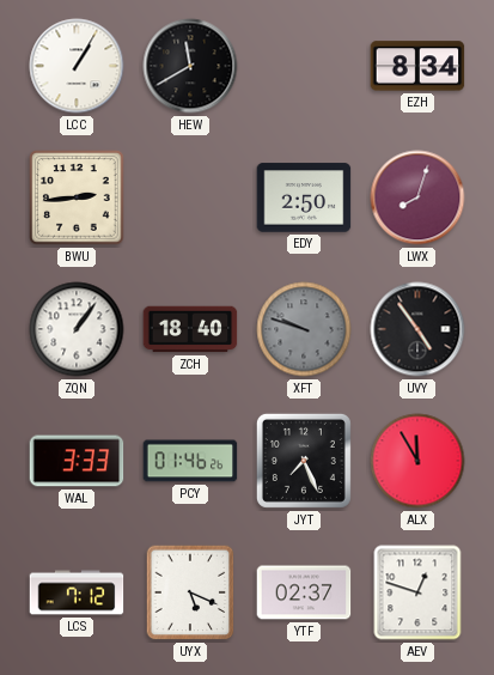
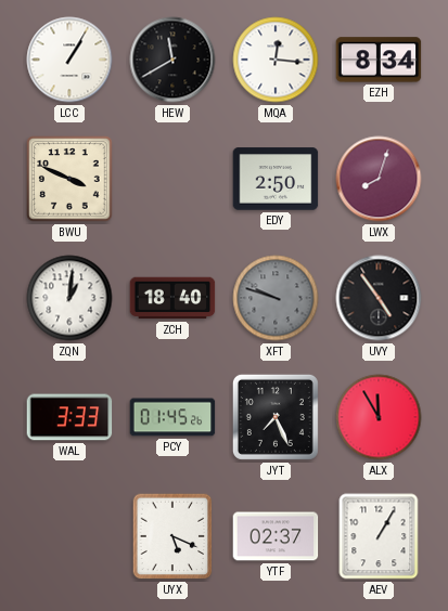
MQA: none -> 12:16 (276, 60)
BWU: 2:44 -> 3:49 (69, 179)
ZQN: 1:06 -> 1:01 (69, 298)
PCY: 01:46 -> 01:45 (172, 417)
LCS: 7:12 -> none (77, 592)
AEV: 12:48 -> 1:05 (379, 536)
